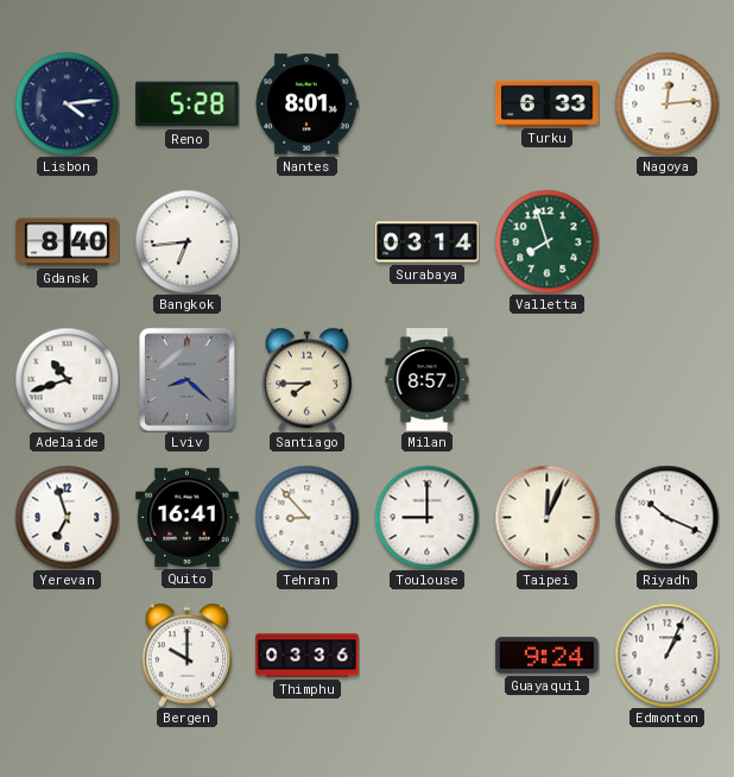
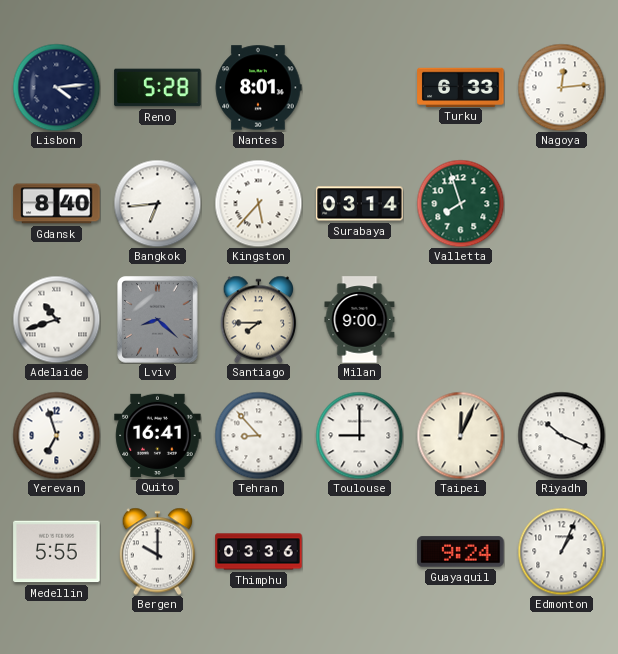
Kingston: none -> 5:37 (258, 203)
Milan: 8:57 -> 9:00 (360, 320)
Medellin: none -> 5:55 (57, 552)
